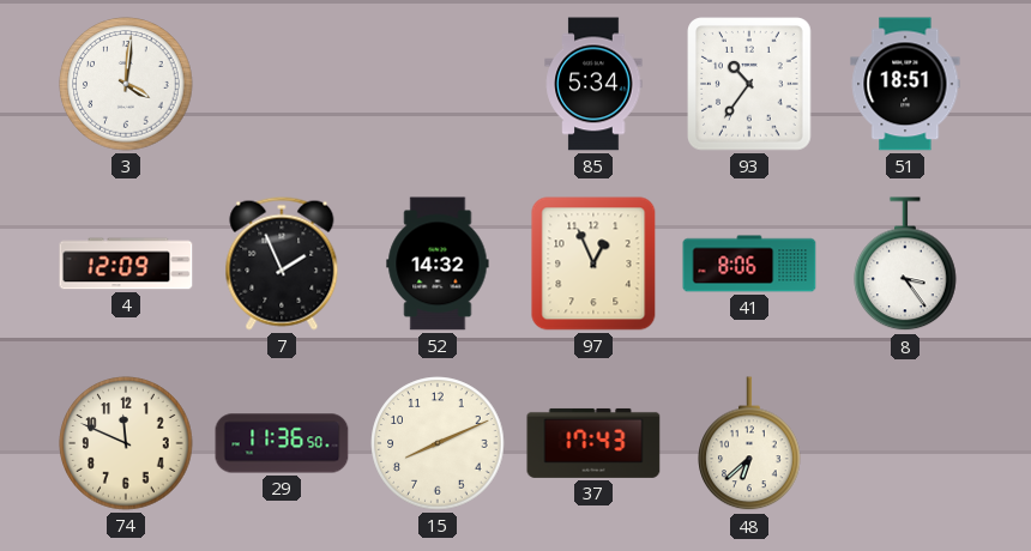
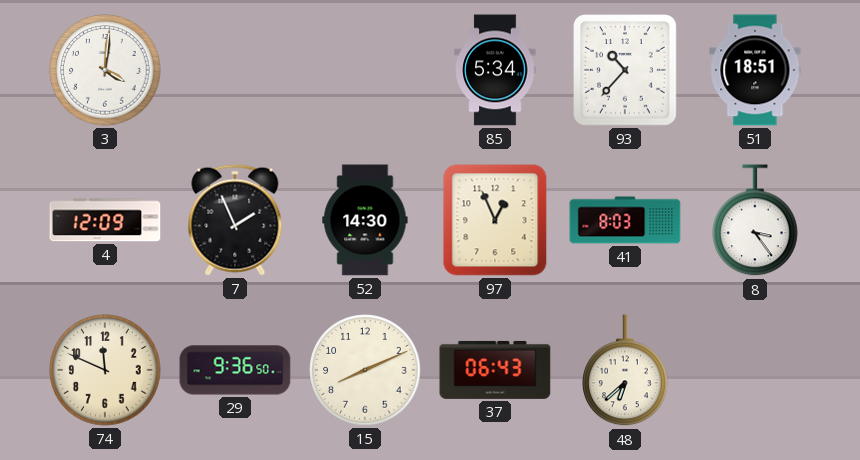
93: 10:36 -> 10:37 (626, 70)
52: 14:32 -> 14:30 (365, 220)
41: 8:06 -> 8:03 (625, 220)
29: 11:36 -> 9:36 (235, 370)
37: 17:43 -> 06:43 (495, 370)
